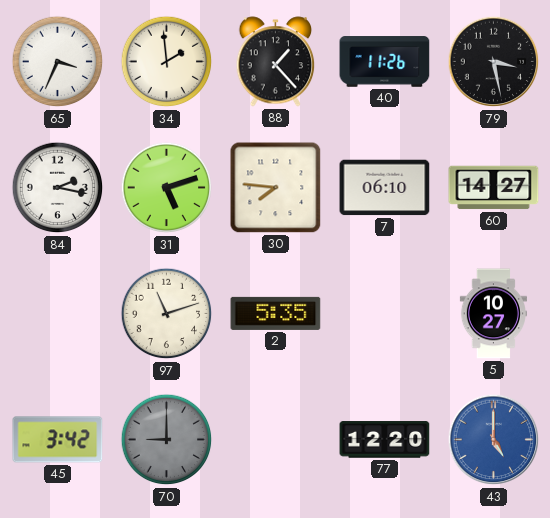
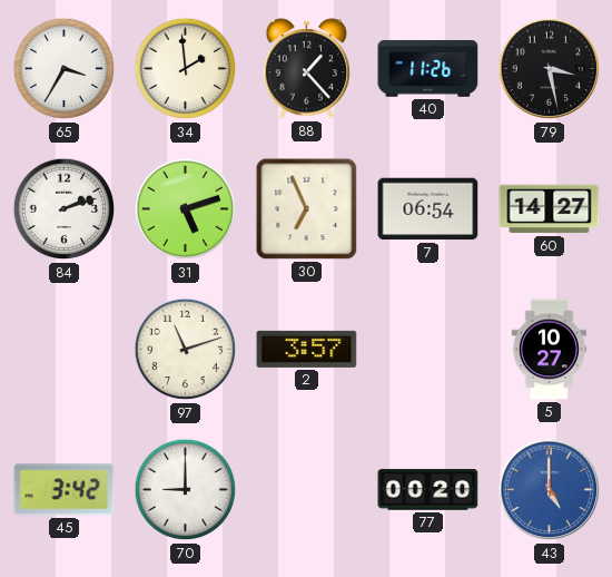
65: 3:34 -> 3:35 (65, 69)
84: 2:17 -> 2:12 (65, 209)
30: 7:46 -> 6:56 (307, 209)
7: 06:10 -> 06:54 (428, 209)
2: 5:35 -> 3:57 (307, 349)
70 dial: grey -> white (186, 490)
77: 12:20 -> 00:20 (428, 490)
